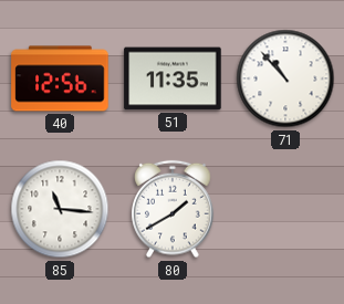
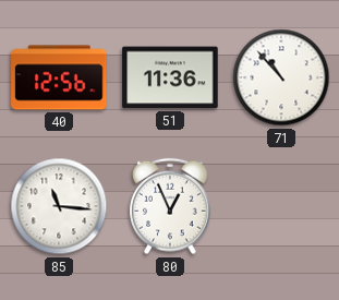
51: 11:35 -> 11:36 (170, 77)
80: 1:40 -> 12:56 (170, 206)
